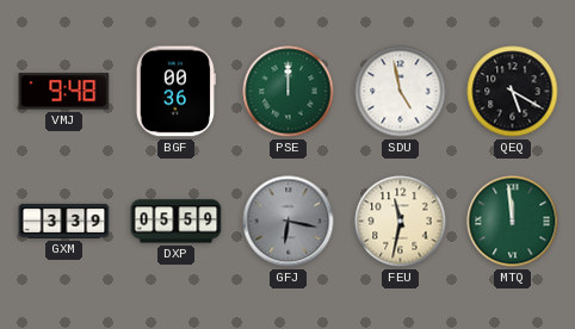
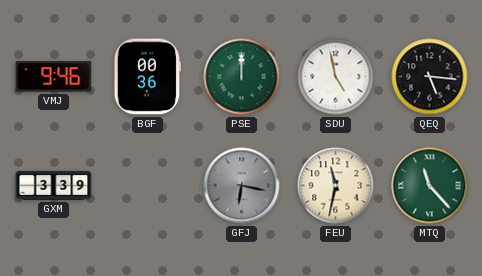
VMJ: 9:48 -> 9:46 (54, 77)
QEQ: 5:20 -> 5:16 (430, 77)
DXP: 05:59 -> none (177, 222)
MTQ: 11:59 -> 11:23 (430, 186)
